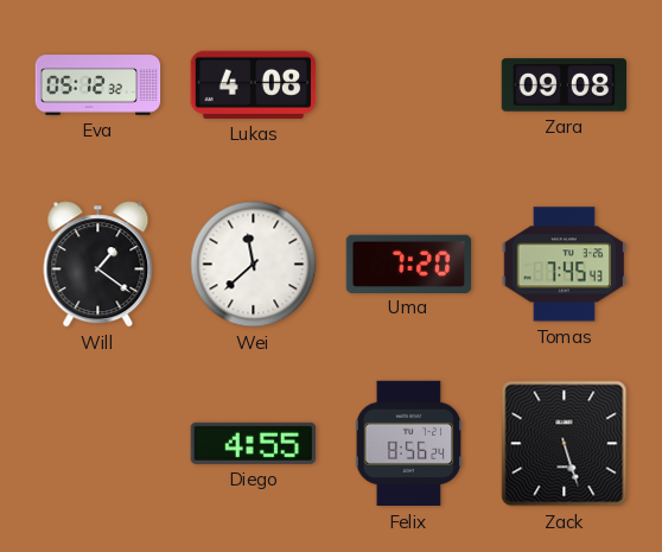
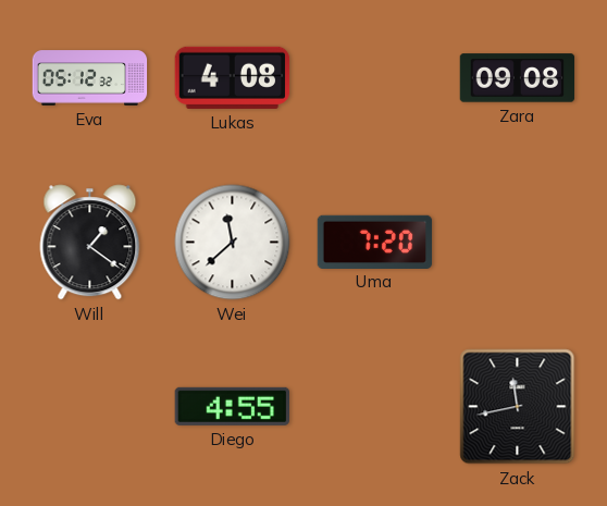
Tomas: 7:45 -> none (564, 265)
Felix: 8:56 -> none (408, 444)
Zack: 5:27 -> 11:43 (518, 407)
